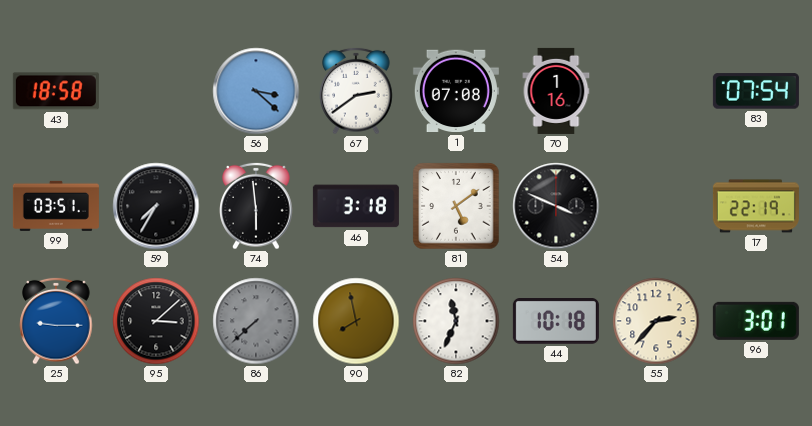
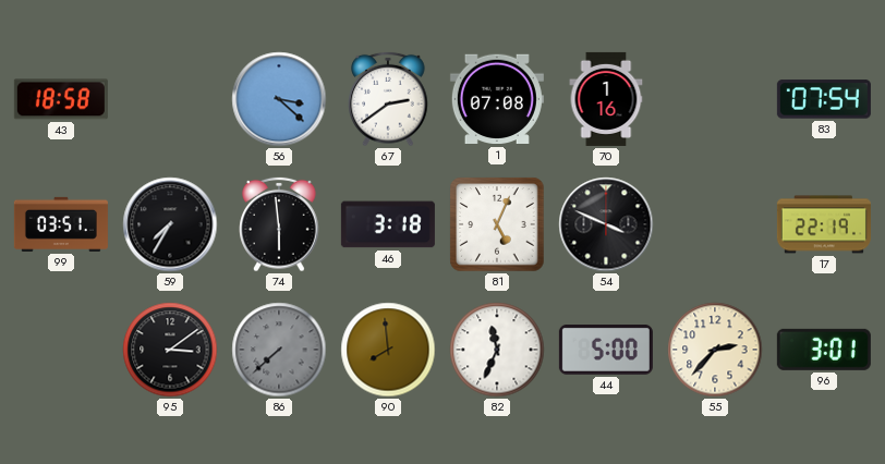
81: 5:09 -> 5:04 (497, 224)
25: 9:15 -> none (56, 321)
95: 3:08 -> 3:09 (170, 350)
90: 7:58 -> 7:59 (388, 350)
44: 10:18 -> 5:00 (606, 351)
